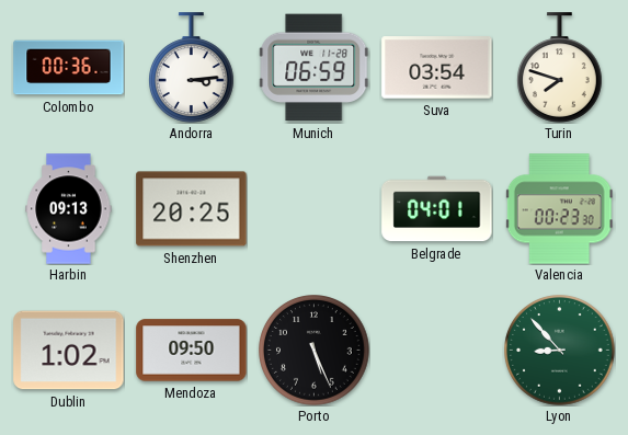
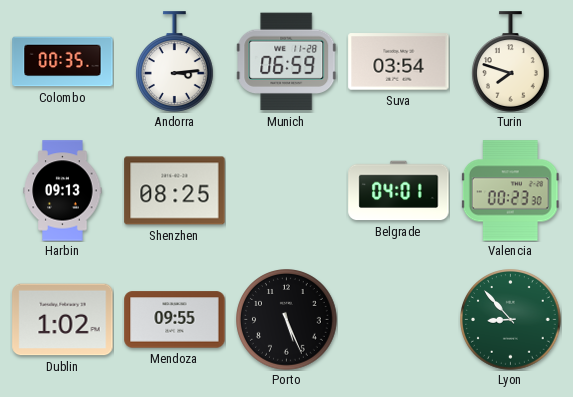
Colombo: 00:36 -> 00:35 (63, 62)
Shenzhen: 20:25 -> 08:25 (175, 191)
Mendoza: 09:50 -> 09:55 (175, 320)
